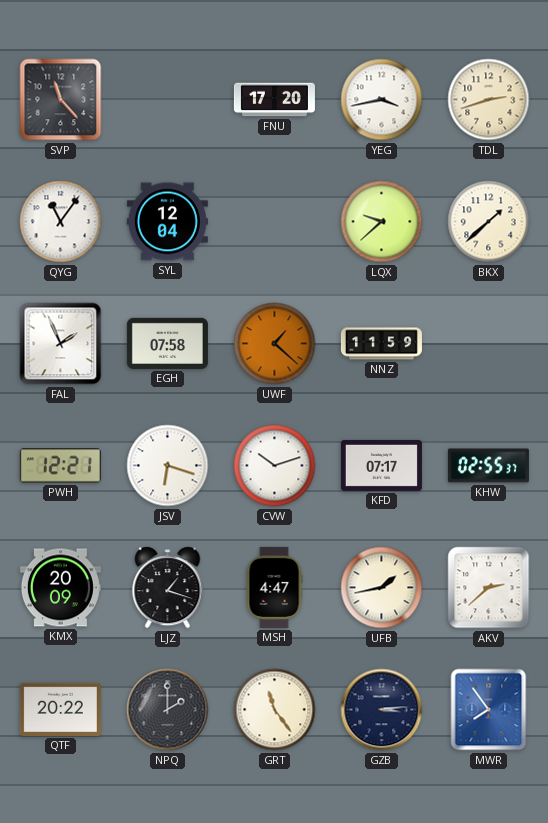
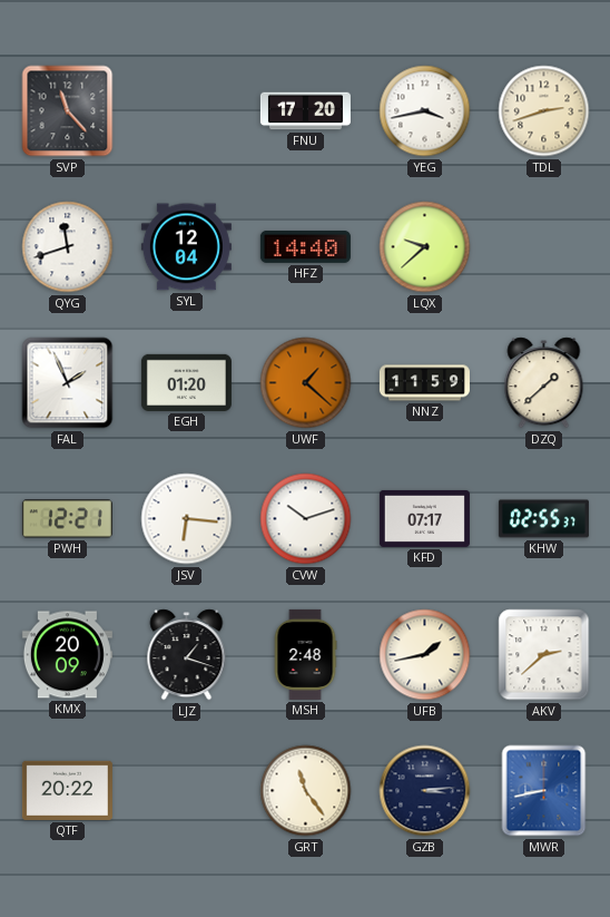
QYG: 11:06 -> 11:42 (68, 247)
HFZ: none -> 14:40 (305, 246)
BKX: 1:38 -> none (489, 222)
EGH: 07:58 -> 01:20 (186, 382)
DZQ: none -> 1:38 (544, 383)
JSV: 6:18 -> 6:16 (187, 519)
MSH: 4:47 -> 2:48 (305, 654)
NPQ: 2:00 -> none (168, 710)
MWR: 7:54 -> 8:43 (544, 791)
